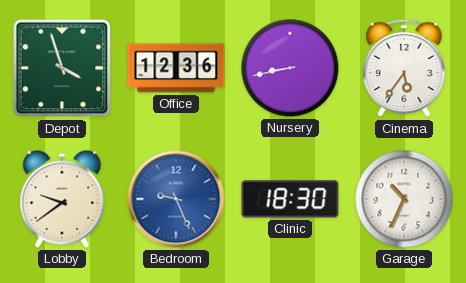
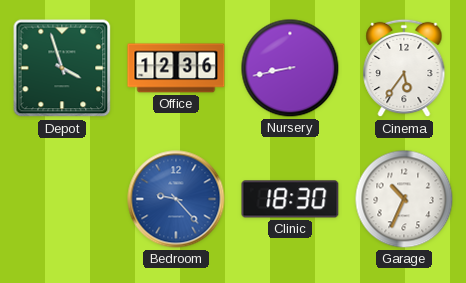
Lobby: 9:39 -> none (62, 199)
Bedroom: 9:26 -> 9:23 (176, 199)
